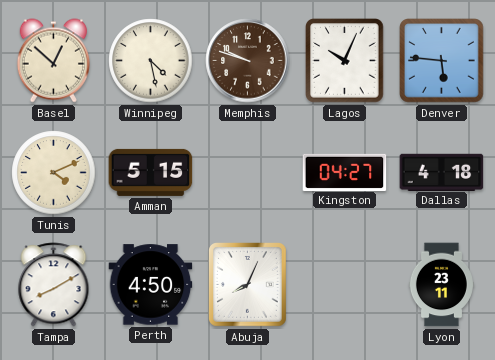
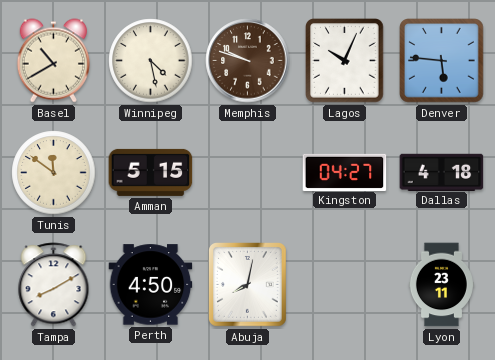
Basel: 12:52 -> 10:40 (53, 61)
Tunis: 4:11 -> 11:51 (54, 173)
Abuja: 8:04 -> 8:02 (248, 285)
